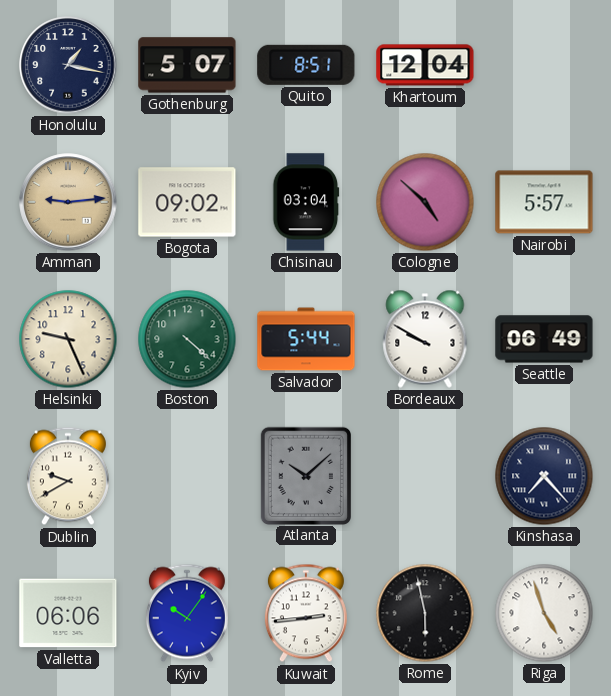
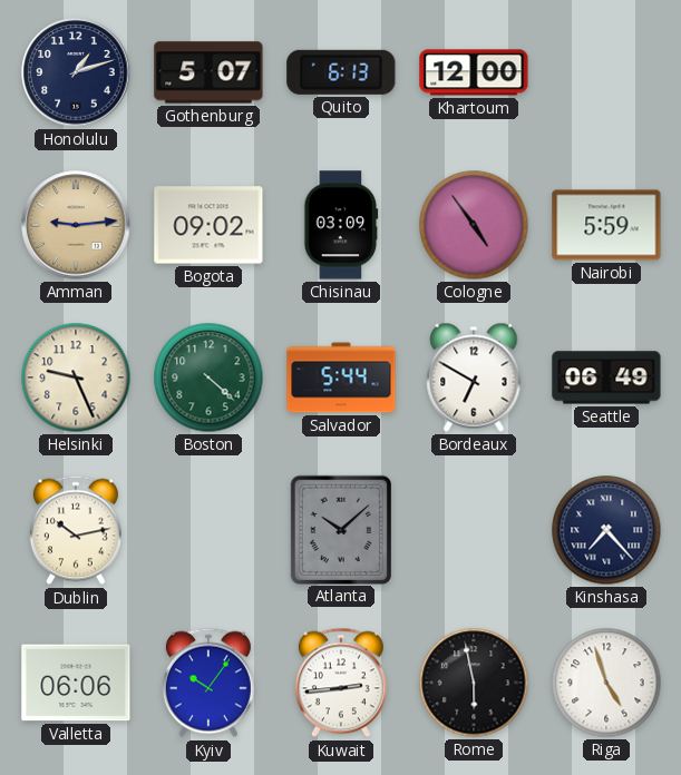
Honolulu: 1:17 -> 1:12 (76, 72)
Quito: 8:51 -> 6:13 (341, 72)
Khartoum: 12:04 -> 12:00 (474, 72)
Chisinau: 03:04 -> 03:09 (341, 225)
Cologne: 4:52 -> 4:54 (474, 225)
Nairobi: 5:57 -> 5:59 (606, 225)
Bordeaux: 9:50 -> 6:50 (474, 377)
Dublin: 9:40 -> 10:13 (76, 530)
